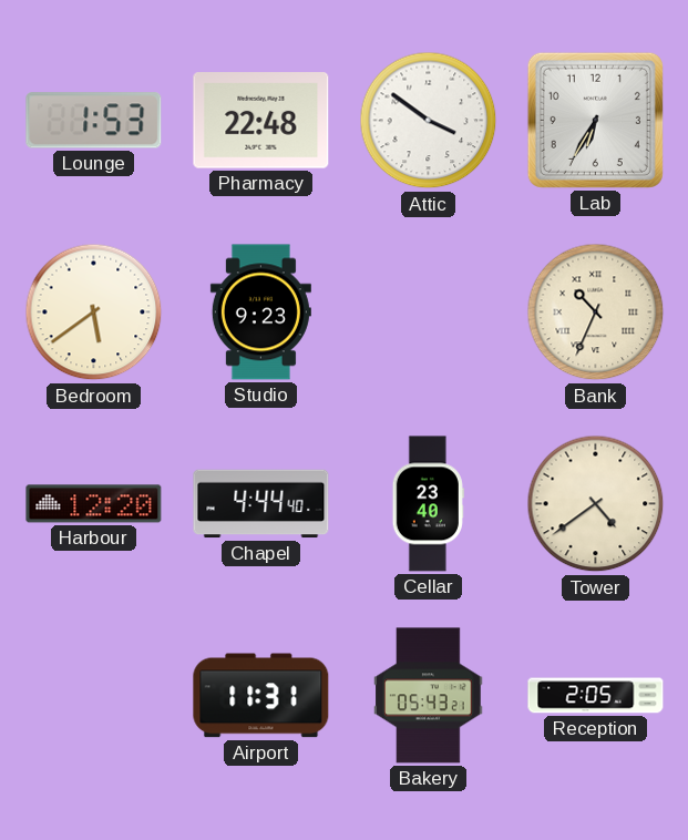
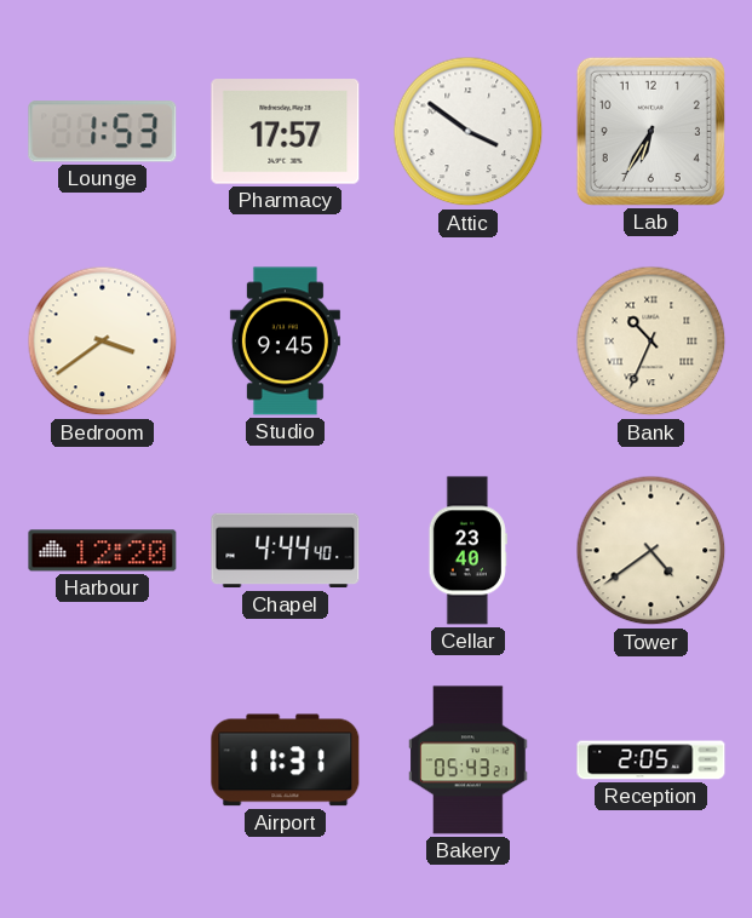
Pharmacy: 22:48 -> 17:57 (286, 132)
Bedroom: 5:39 -> 3:39 (103, 342)
Studio: 9:23 -> 9:45 (285, 342)
